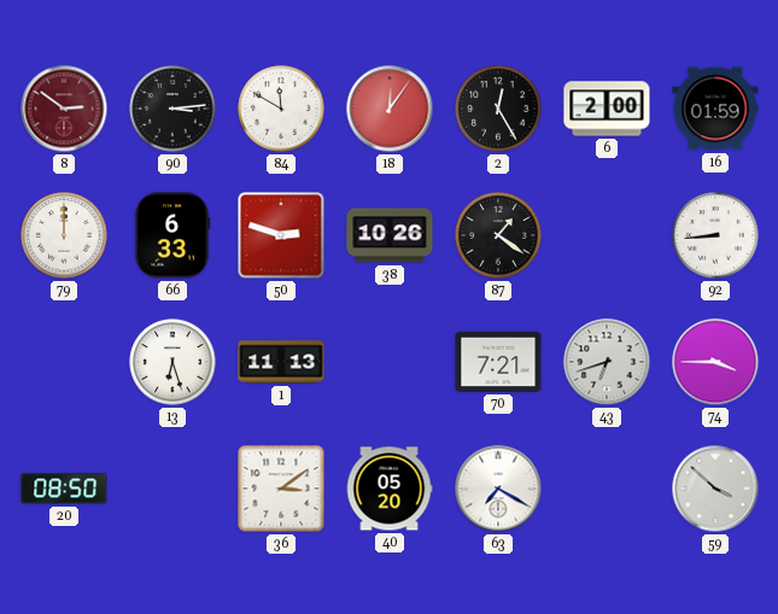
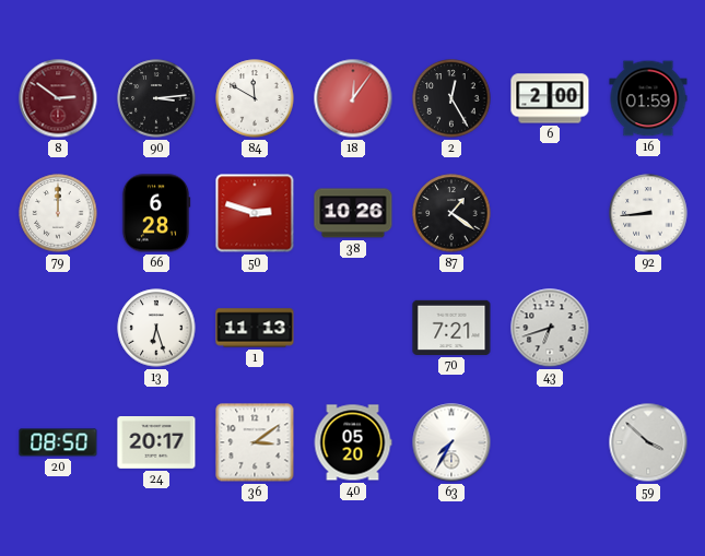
66: 6:33 -> 6:28 (156, 213)
74: 3:45 -> none (715, 362)
24: none -> 20:17 (156, 443)
63: 7:20 -> 7:35 (451, 442)
